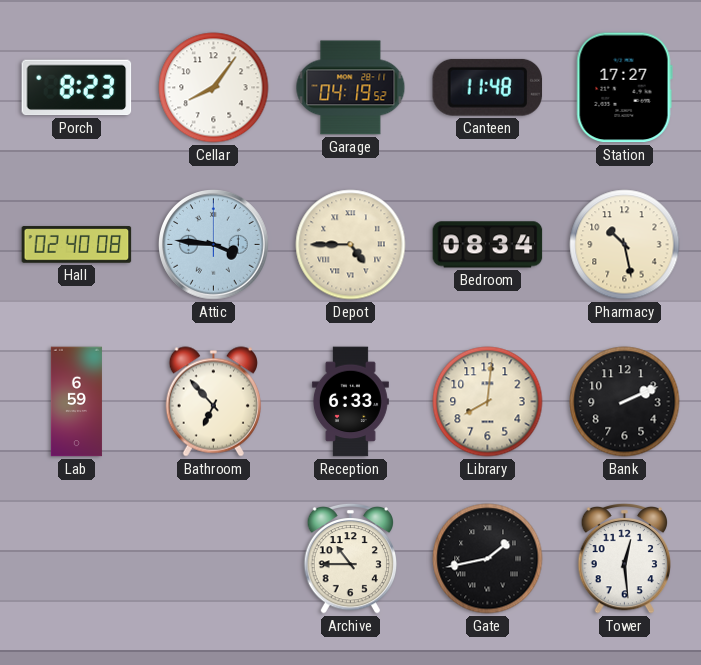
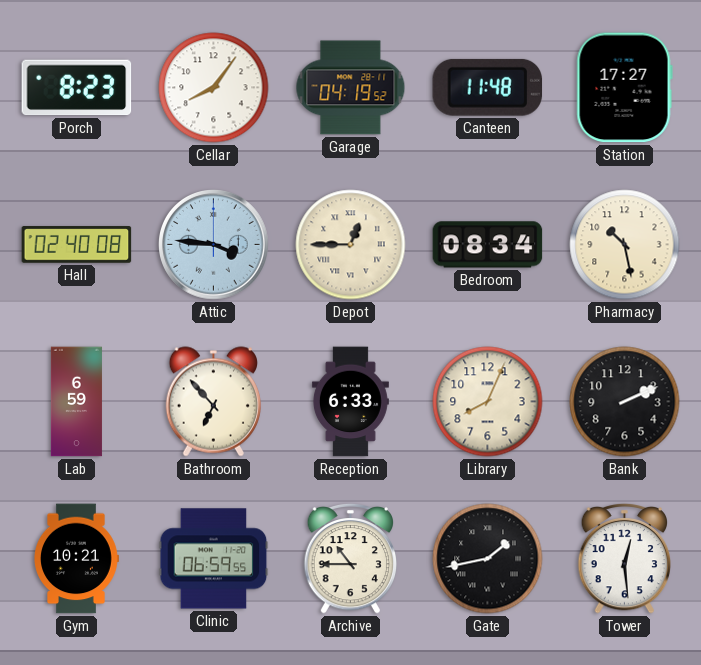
Depot: 4:45 -> 12:45 (351, 245)
Library: 8:01 -> 8:04 (488, 402)
Gym: none -> 10:21 (77, 559)
Clinic: none -> 06:59 (214, 559)
